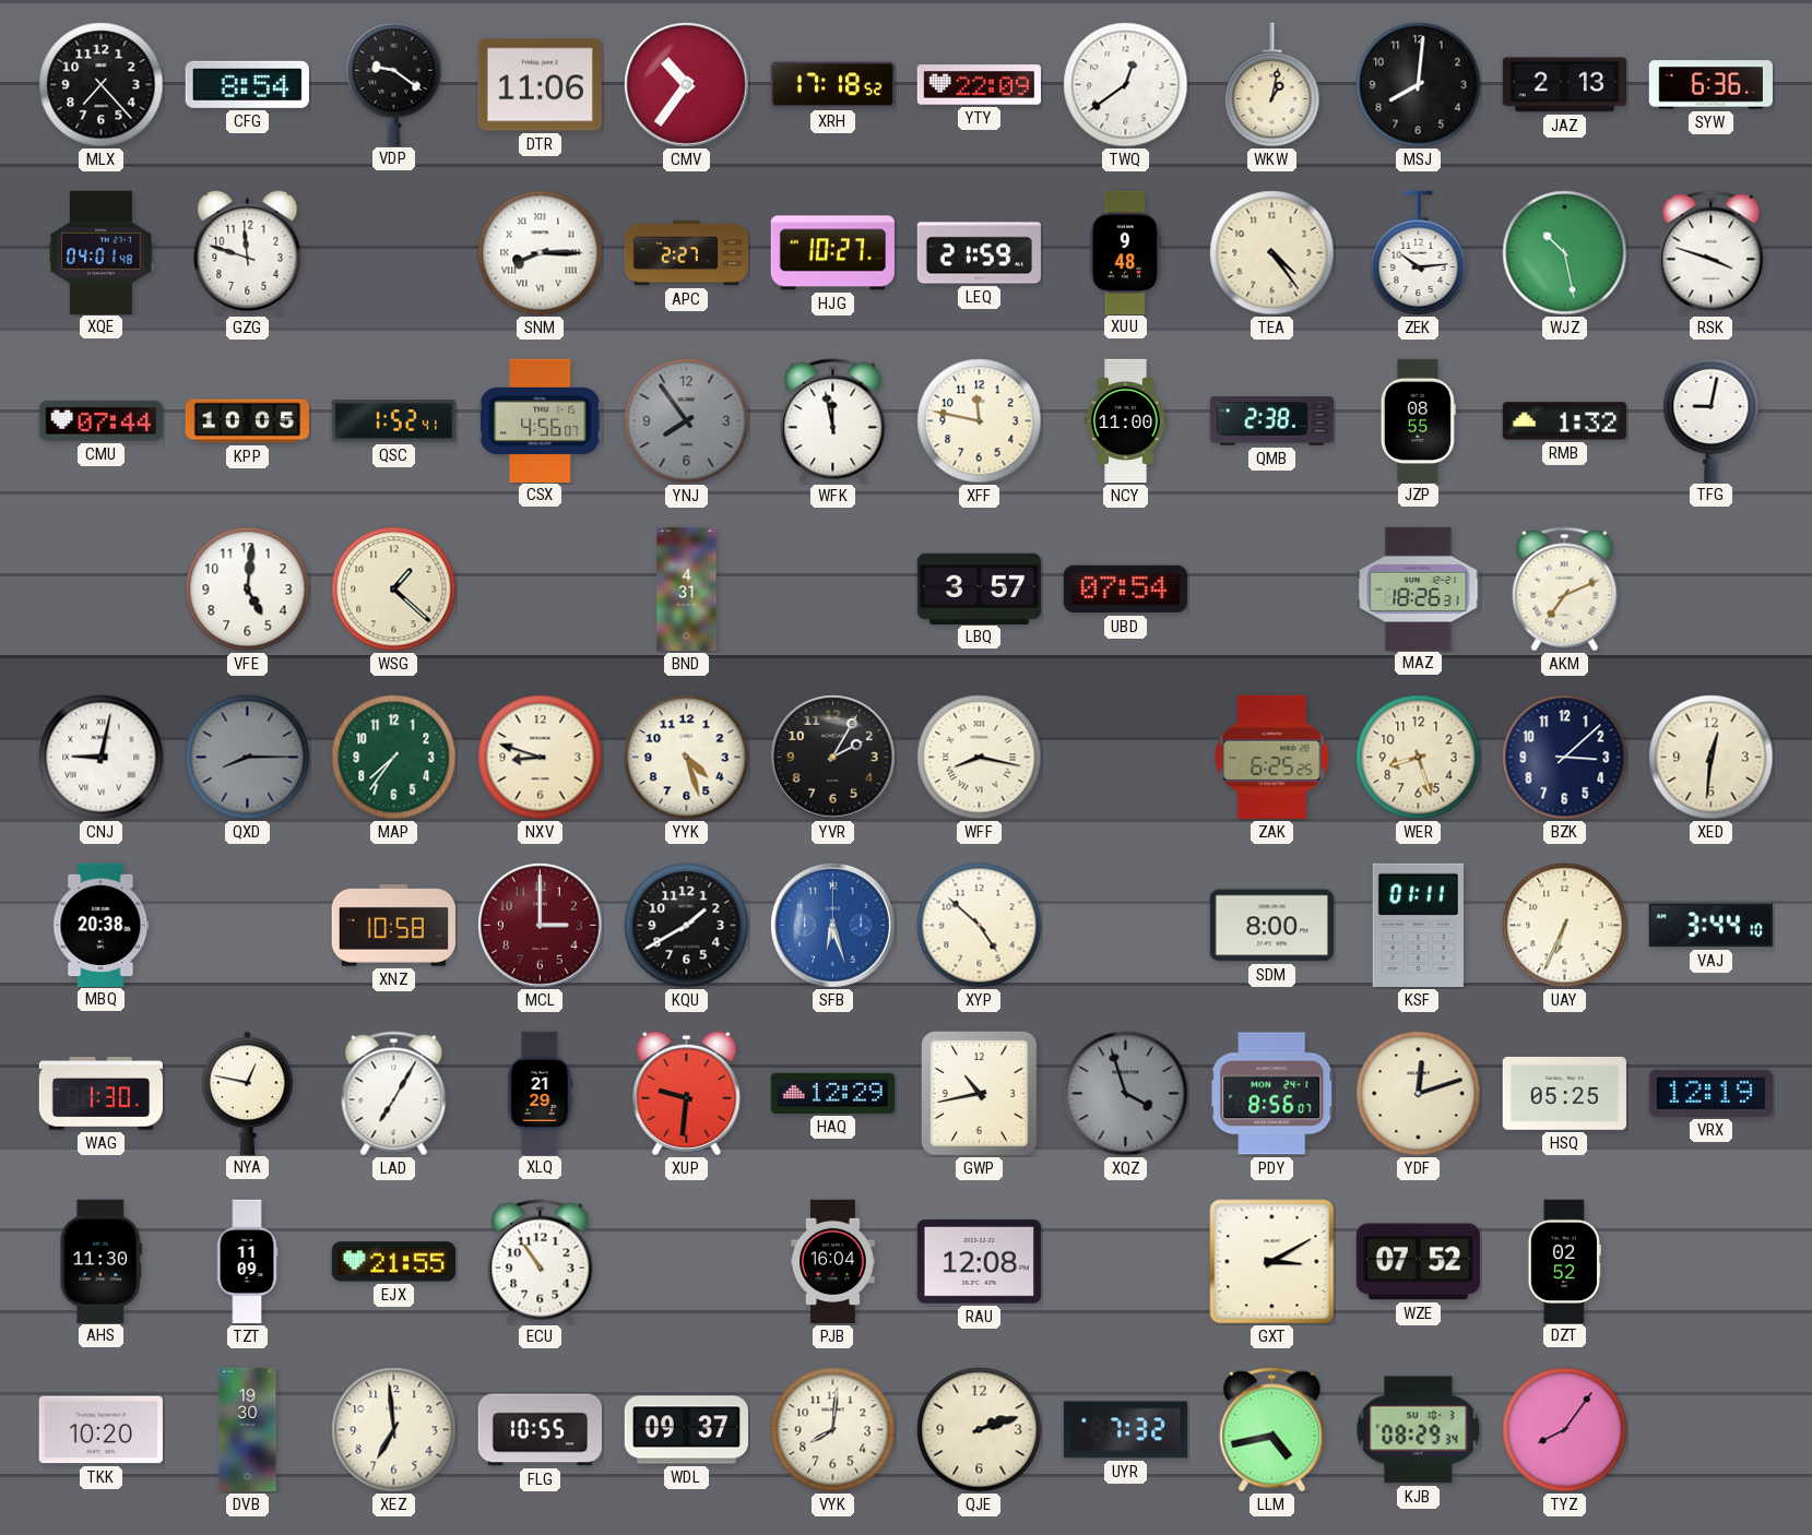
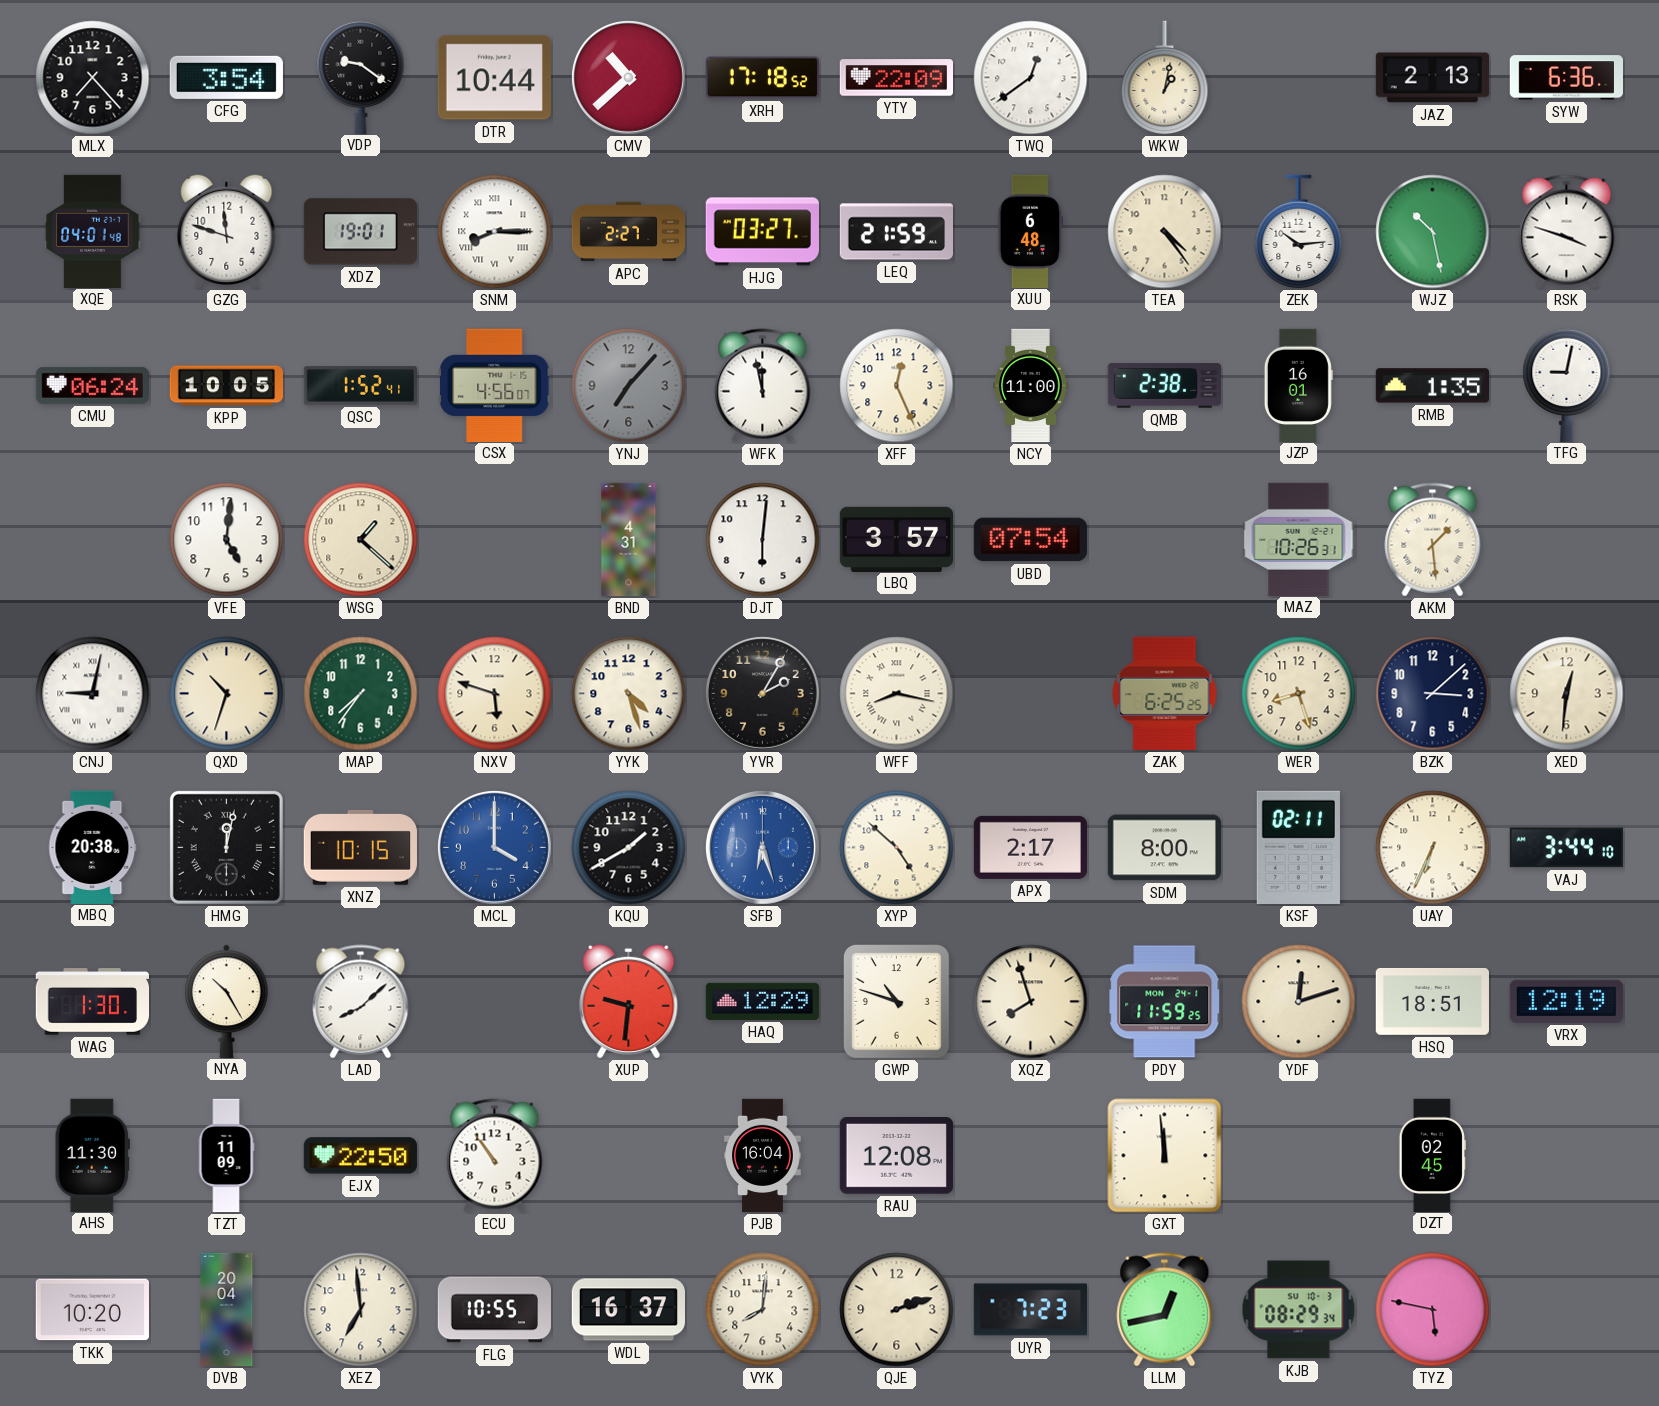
CFG: 8:54 -> 3:54 (226, 77)
DTR: 11:06 -> 10:44 (494, 78)
CMV: 10:36 -> 10:38 (628, 77)
MSJ: 8:01 -> none (1419, 85)
XDZ: none -> 19:01 (360, 232)
HJG: 10:27 -> 03:27 (762, 232)
XUU: 9:48 -> 6:48 (1031, 231)
CMU: 07:44 -> 06:24 (92, 385)
YNJ: 7:54 -> 7:07 (629, 386)
XFF: 11:47 -> 12:26 (897, 386)
JZP: 08:55 -> 16:01 (1298, 385)
RMB: 1:32 -> 1:35 (1432, 386)
DJT: none -> 6:01 (763, 540)
MAZ: 18:26 -> 10:26 (1299, 539)
AKM: 7:11 -> 1:29 (1433, 540)
QXD: 8:15 -> 10:33 (227, 694)
QXD dial: grey -> cream (227, 694)
NXV: 8:48 -> 5:48 (495, 694)
HMG: none -> 12:02 (226, 847)
XNZ: 10:58 -> 10:15 (360, 847)
MCL: 3:00 -> 4:00 (494, 847)
MCL dial: burgundy -> blue (494, 847)
APX: none -> 2:17 (1030, 847)
KSF: 01:11 -> 02:11 (1298, 847)
NYA: 12:47 -> 10:25 (227, 1001)
LAD: 7:05 -> 8:08 (361, 1002)
XLQ: 21:29 -> none (540, 1093)
GWP: 10:43 -> 10:48 (897, 1002)
XQZ: 3:57 -> 7:57 (1031, 1002)
XQZ dial: grey -> cream (1031, 1002)
PDY: 8:56 -> 11:59 (1165, 1002)
HSQ: 05:25 -> 18:51 (1432, 1001)
EJX: 21:55 -> 22:50 (360, 1156)
GXT: 3:10 -> 11:59 (1165, 1156)
WZE: 07:52 -> none (1418, 1262)
DZT: 02:52 -> 02:45 (1432, 1155)
DVB: 19:30 -> 20:04 (227, 1310)
WDL: 09:37 -> 16:37 (628, 1310)
UYR: 7:32 -> 7:23 (1030, 1310)
LLM: 4:43 -> 12:43 (1165, 1310)
TYZ: 8:06 -> 5:47 (1433, 1310)
